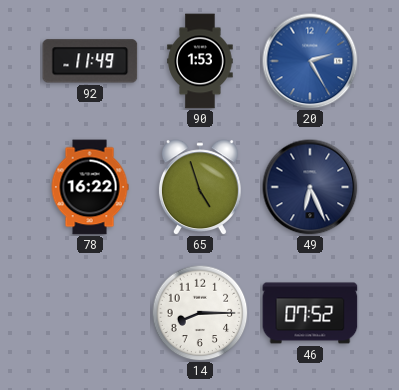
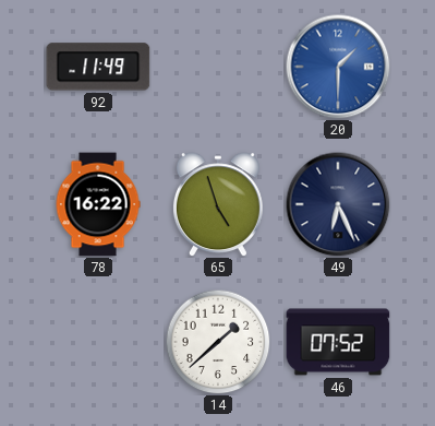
90: 1:53 -> none (200, 61)
20: 2:25 -> 1:30 (338, 67)
14: 8:15 -> 1:38 (218, 342)
